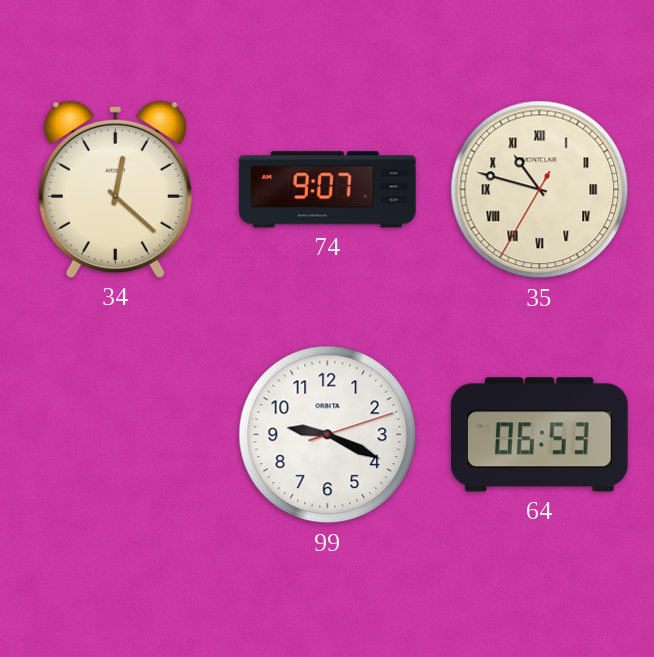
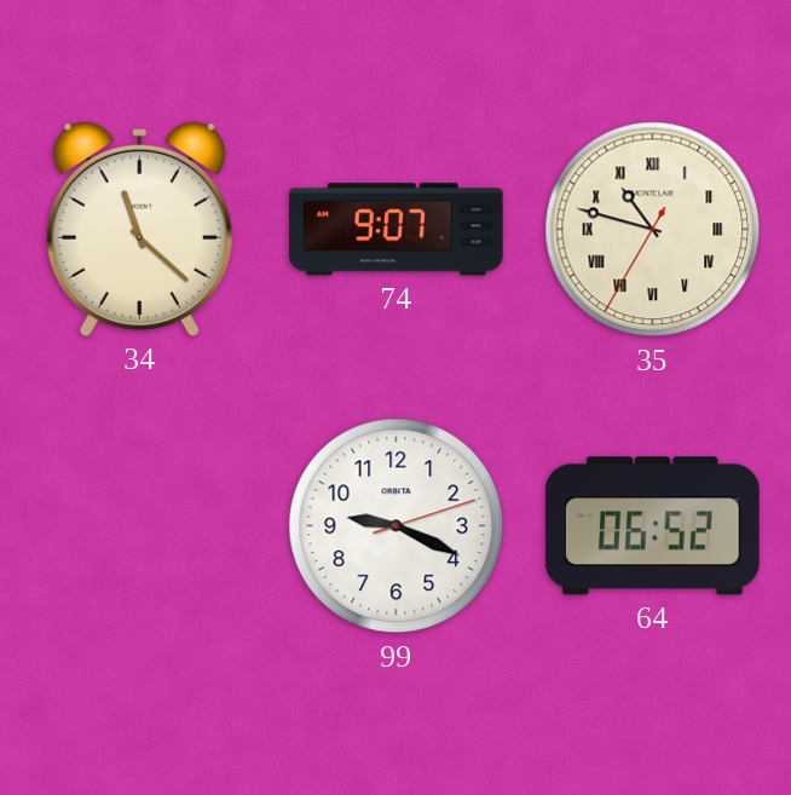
34: 12:22 -> 11:22 (139, 229)
64: 06:53 -> 06:52 (653, 526)
